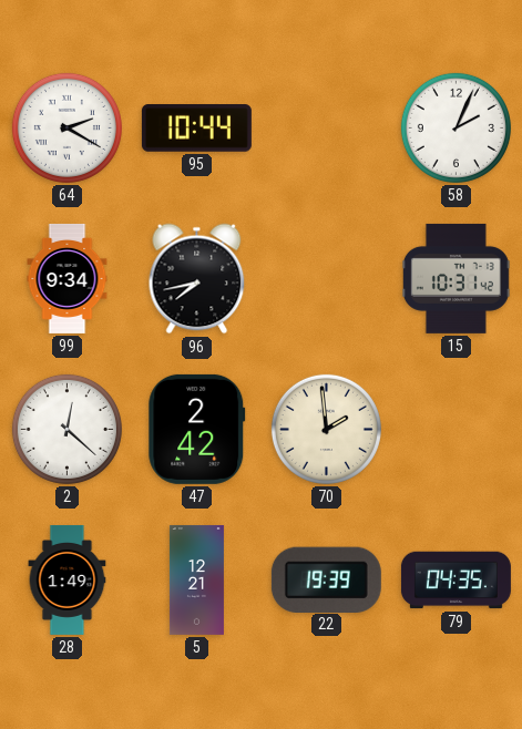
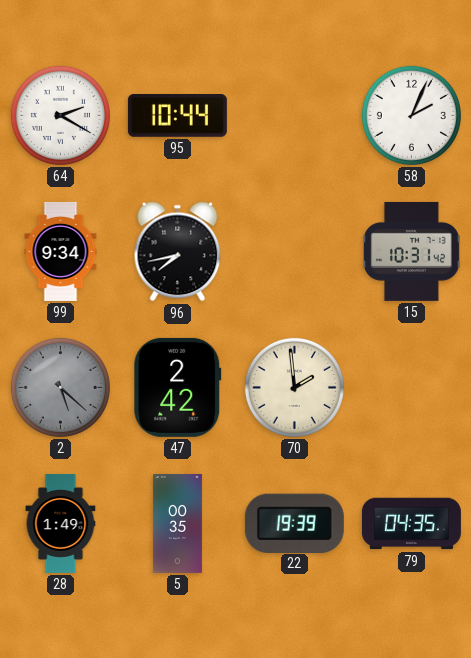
2: 12:22 -> 5:22 (60, 387)
2 dial: white -> grey (60, 387)
5: 12:21 -> 00:35 (177, 523)
